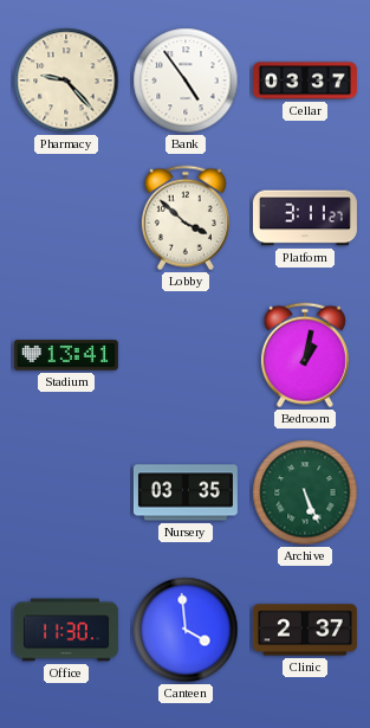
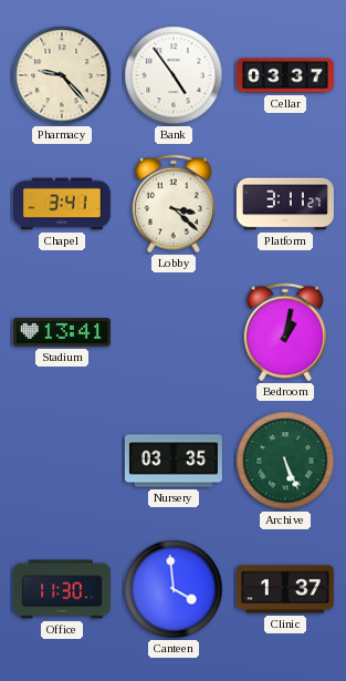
Chapel: none -> 3:41 (62, 204)
Lobby: 3:52 -> 3:22 (174, 204)
Clinic: 2:37 -> 1:37 (285, 589)
